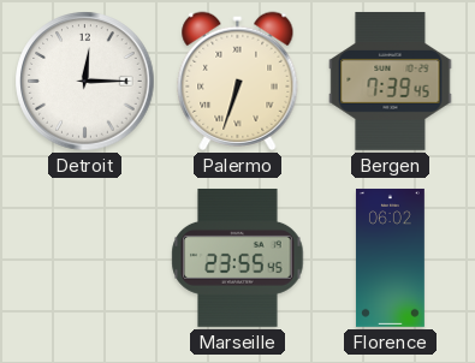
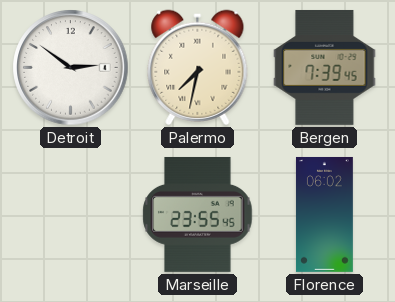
Detroit: 12:15 -> 2:51 (71, 68)
Palermo: 6:33 -> 7:32 (198, 67)
